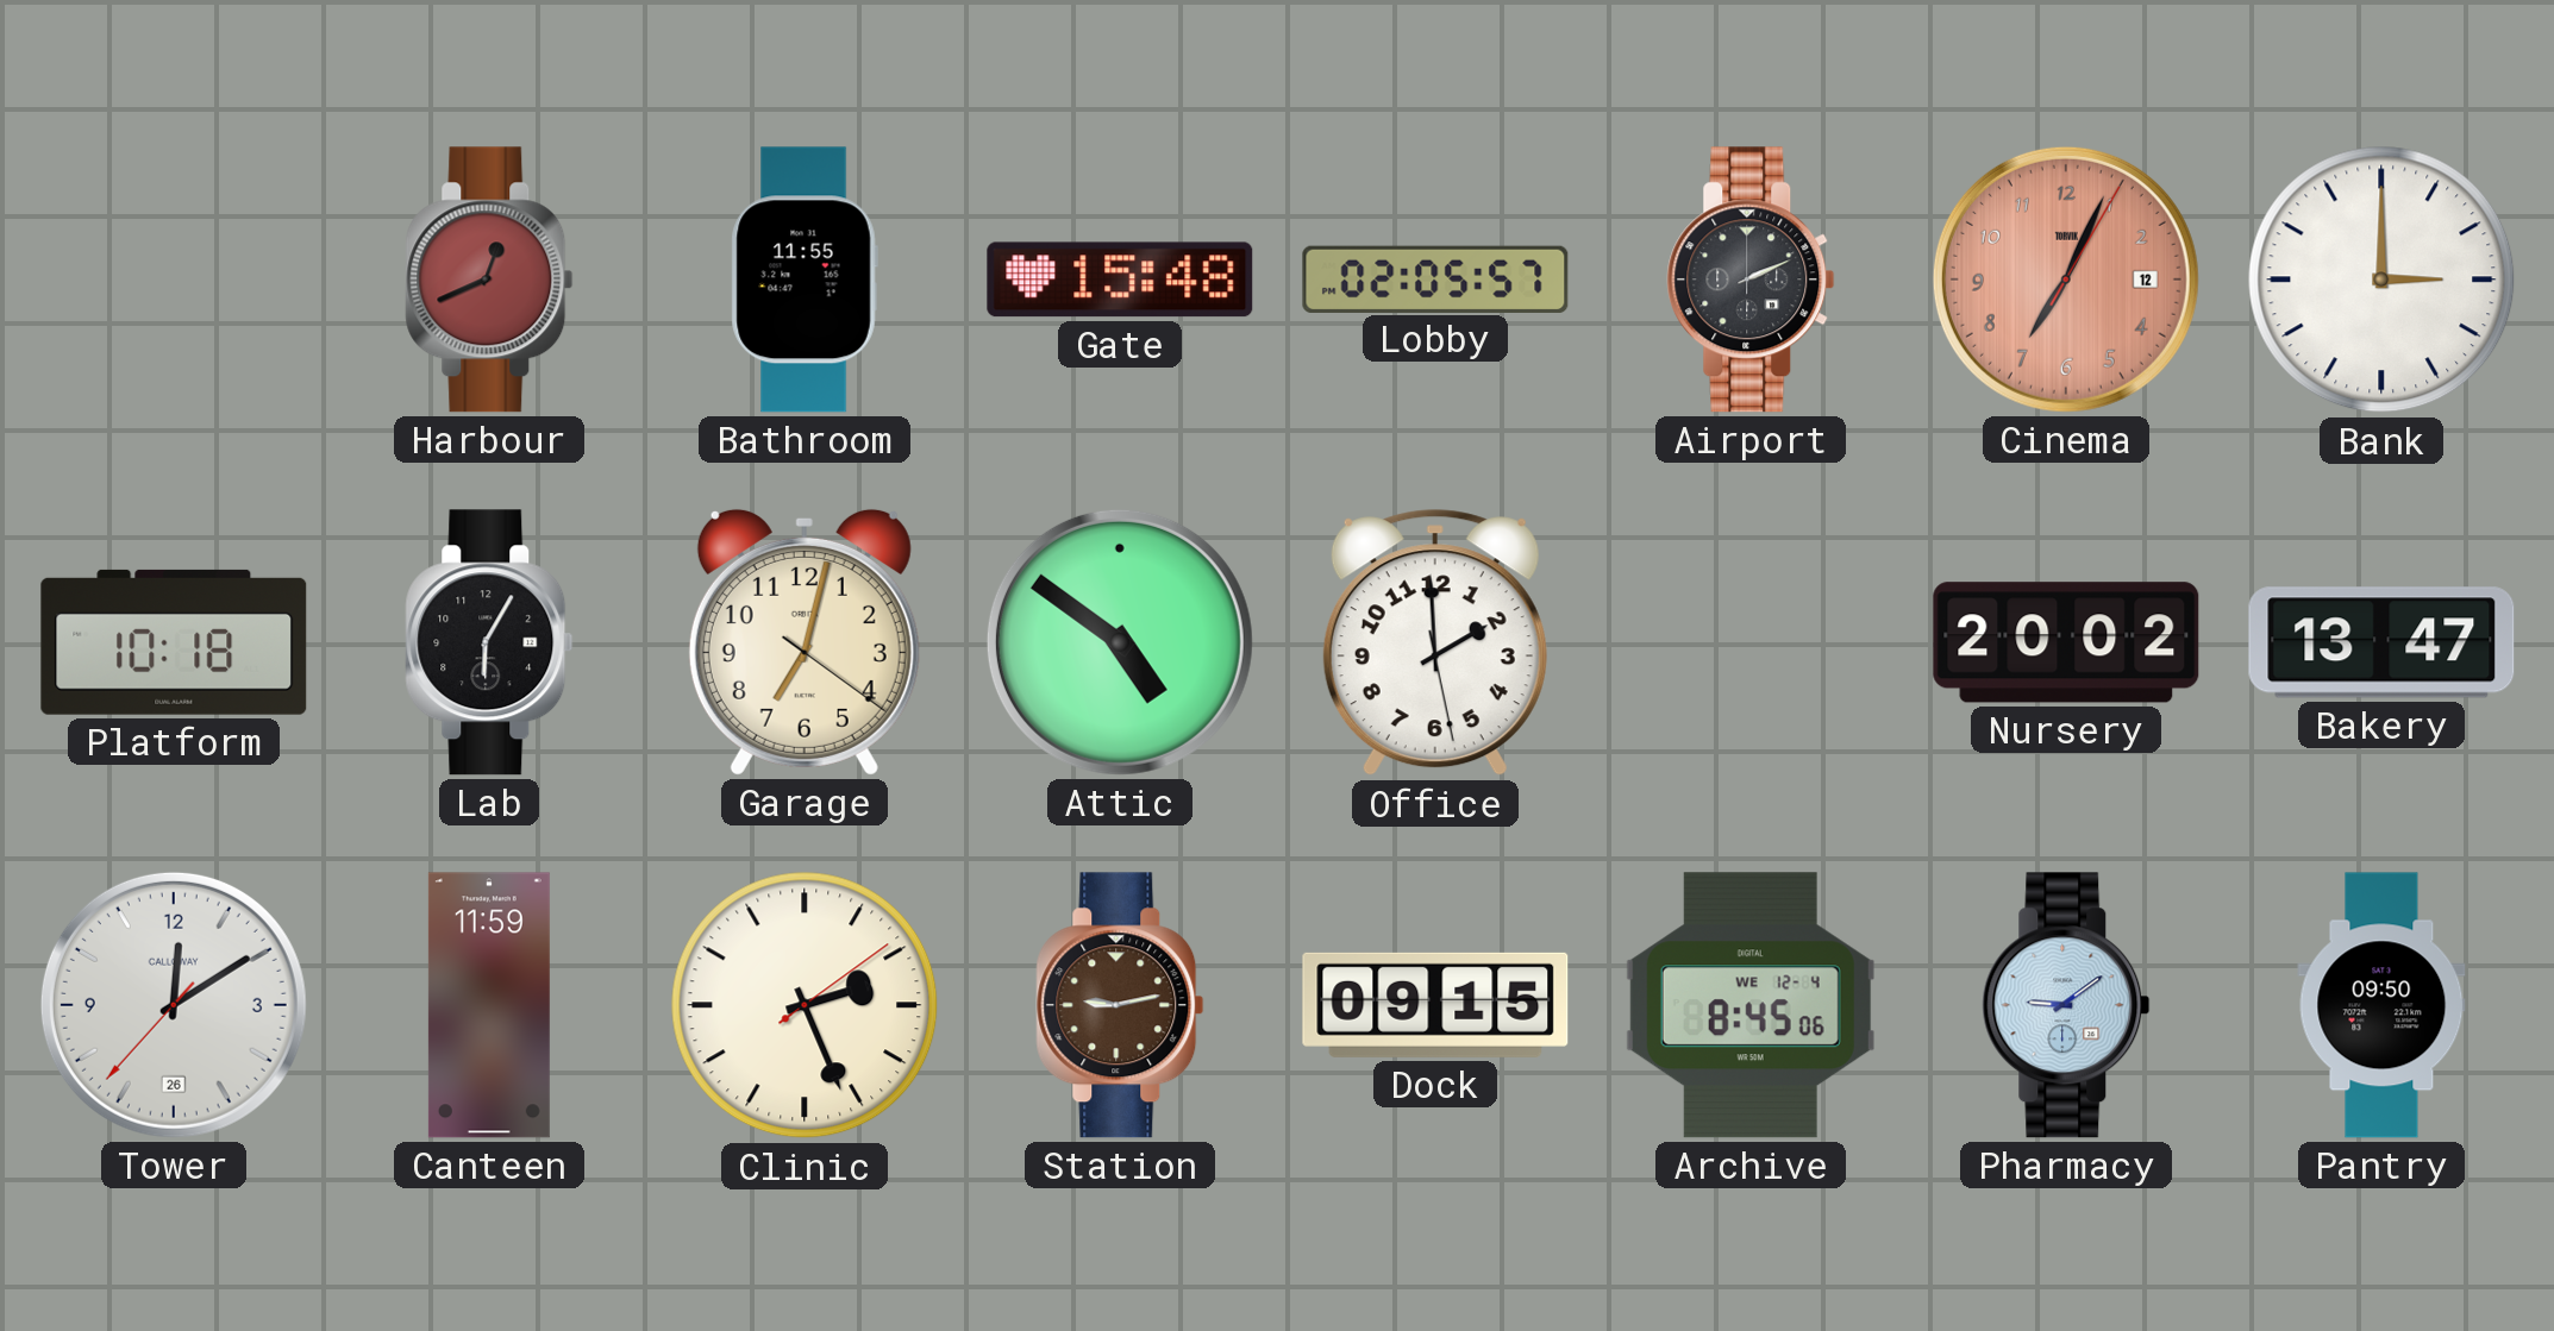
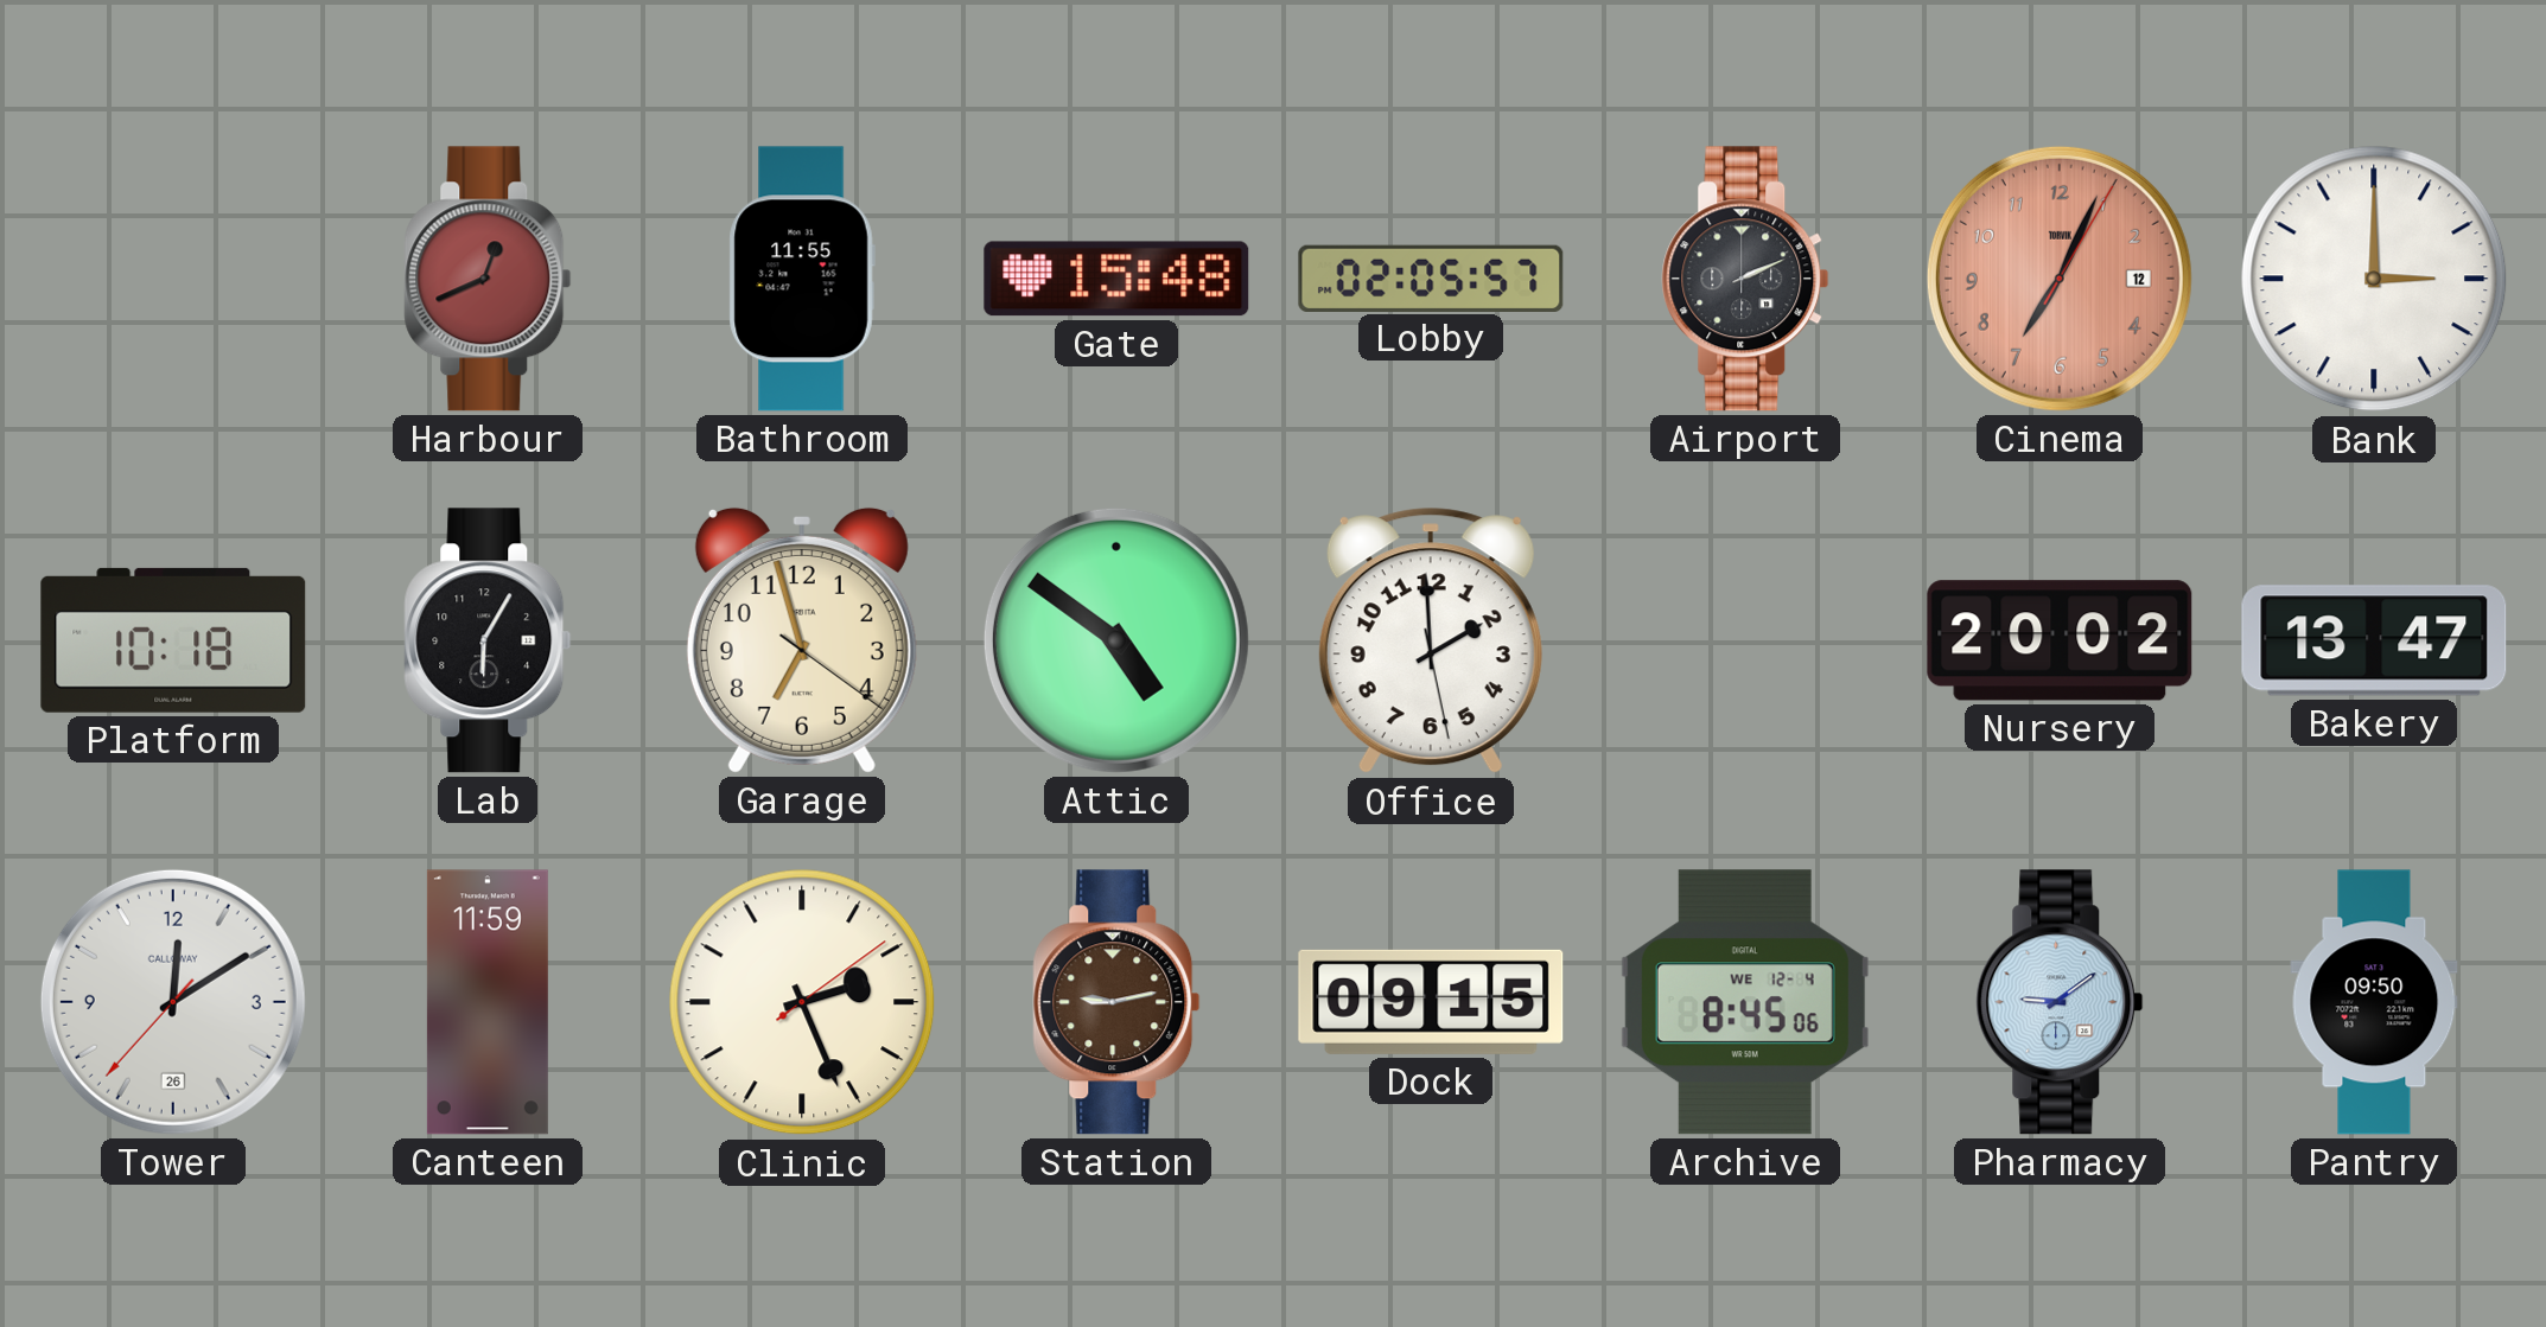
Garage: 7:02 -> 6:57 (802, 640)
